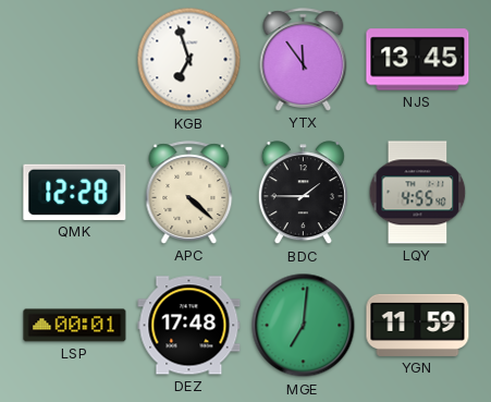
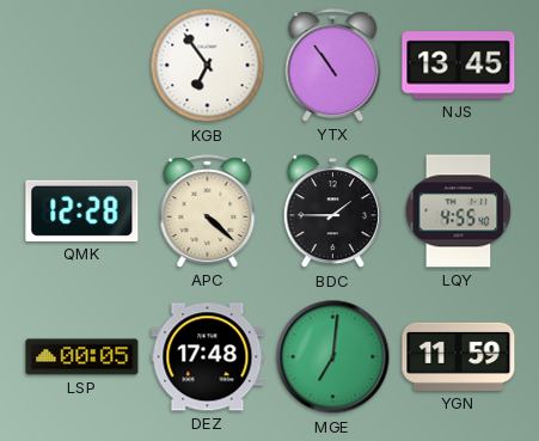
KGB: 6:57 -> 6:54 (208, 66)
YTX: 11:54 -> 10:54 (333, 66)
LSP: 00:01 -> 00:05 (82, 357)
